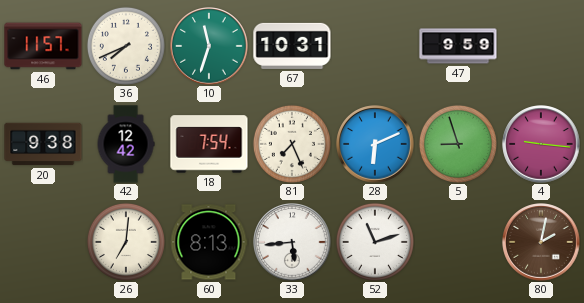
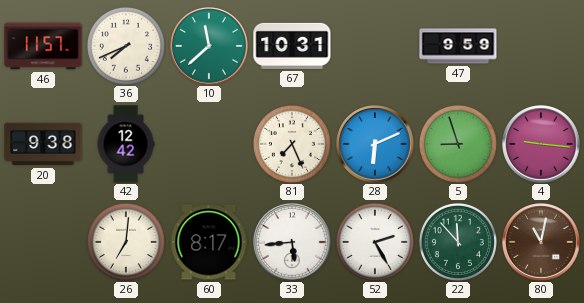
10: 11:33 -> 11:38 (209, 46)
18: 7:54 -> none (209, 144)
60: 8:13 -> 8:17 (209, 242)
52: 11:12 -> 2:25 (375, 242)
22: none -> 11:53 (458, 242)
80: 2:02 -> 11:02 (541, 242)
